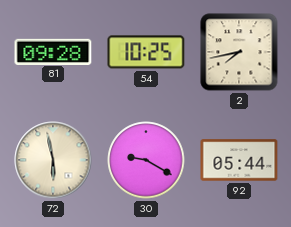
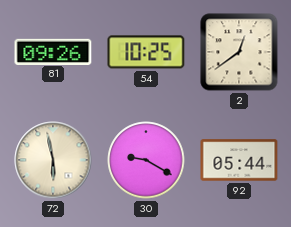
81: 09:28 -> 09:26 (53, 51)
2: 7:43 -> 12:39 (239, 52)
